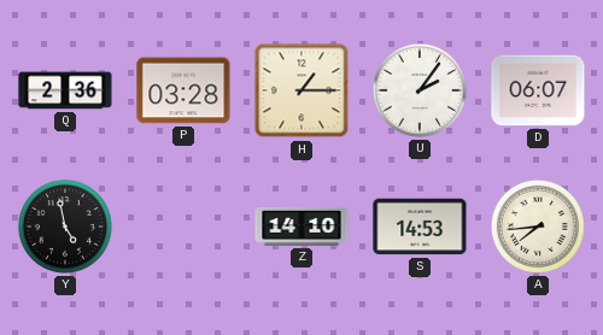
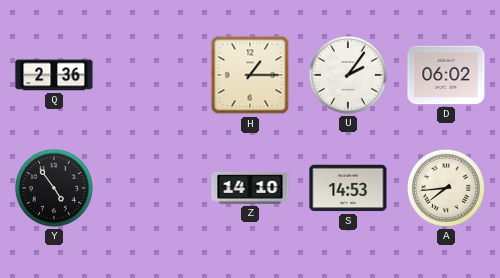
P: 03:28 -> none (183, 90)
D: 06:07 -> 06:02 (446, 75)
Y: 4:58 -> 4:54 (54, 188)
